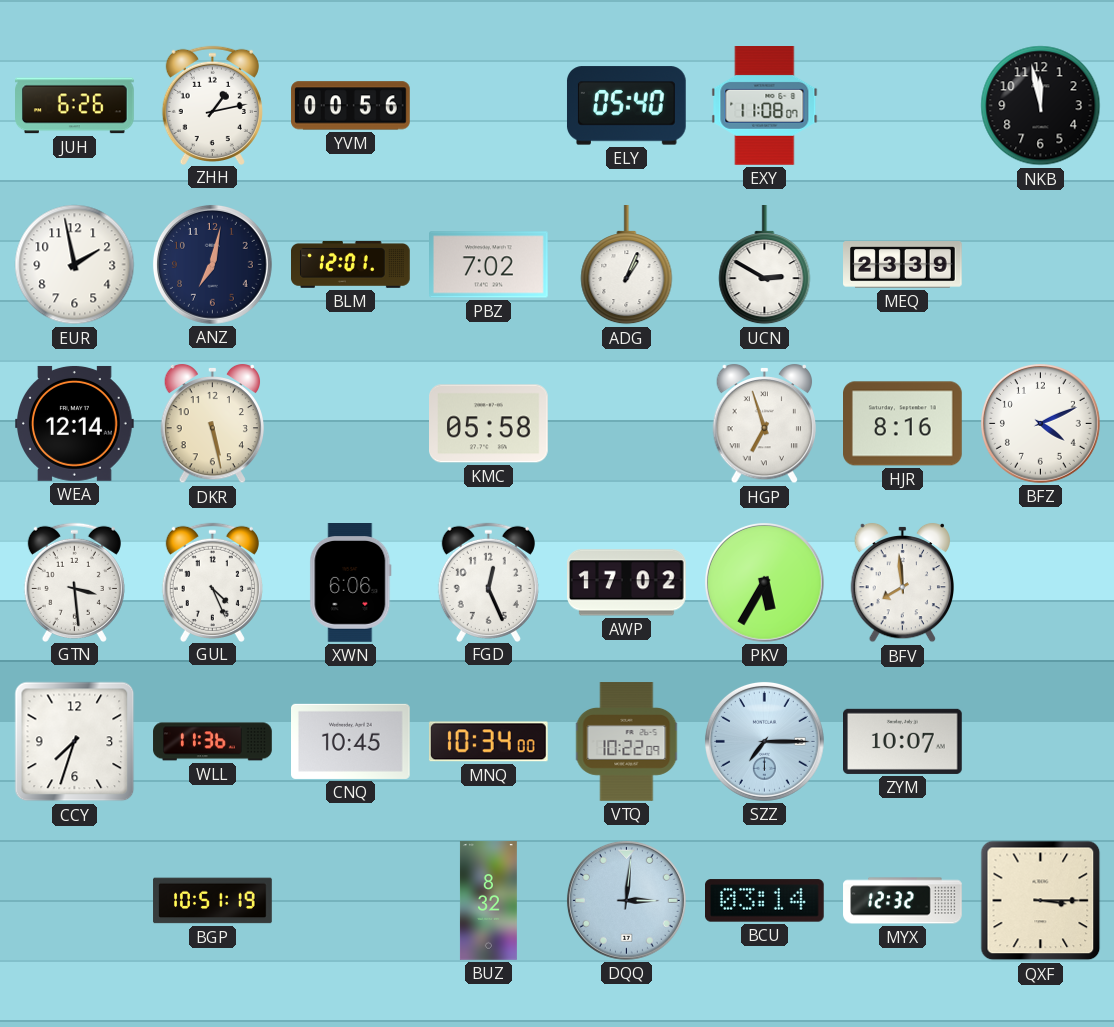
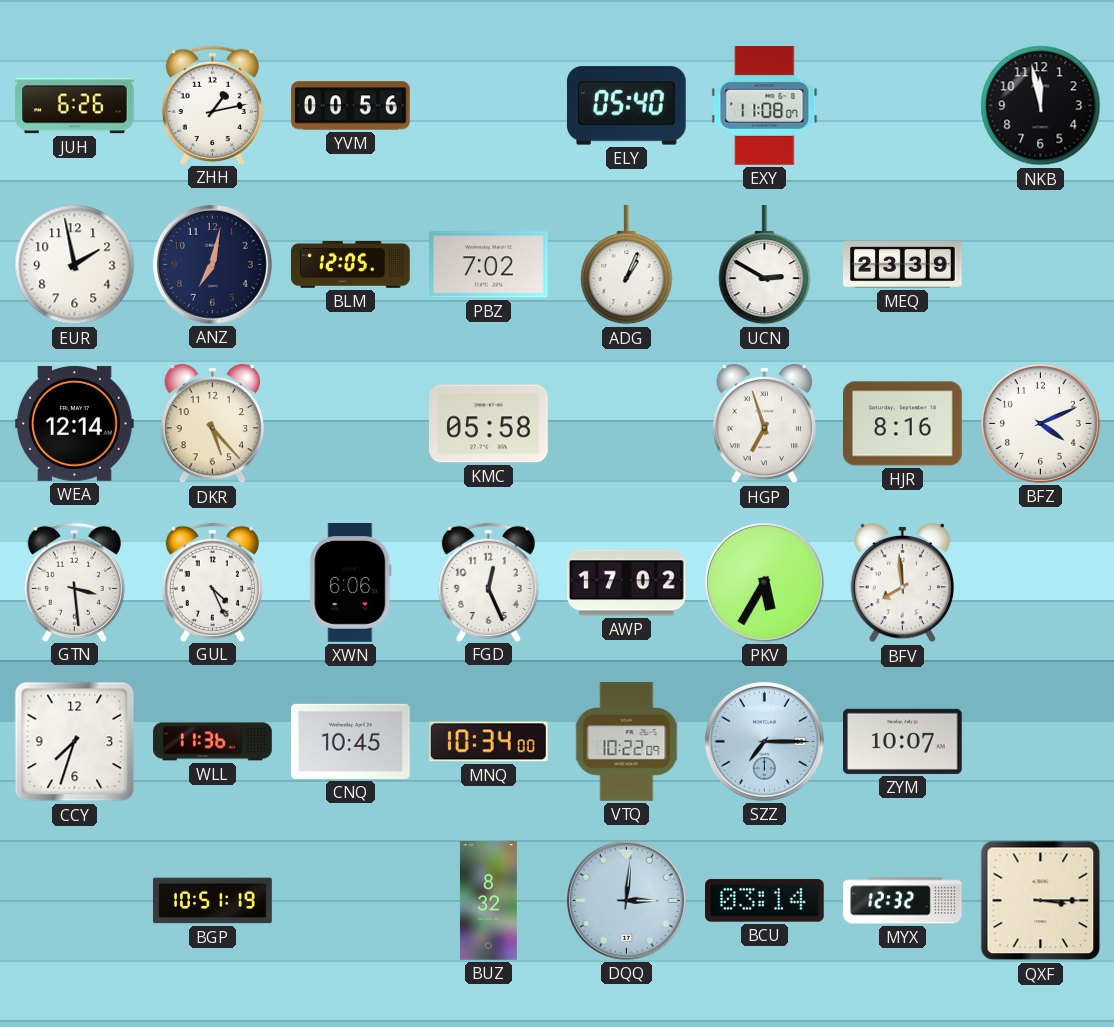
BLM: 12:01 -> 12:05 (351, 264)
DKR: 5:28 -> 5:23 (213, 424)
